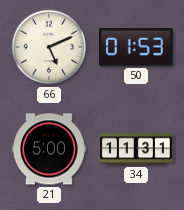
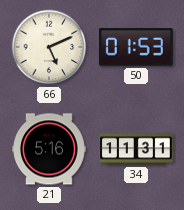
21: 5:00 -> 5:16 (50, 149)
